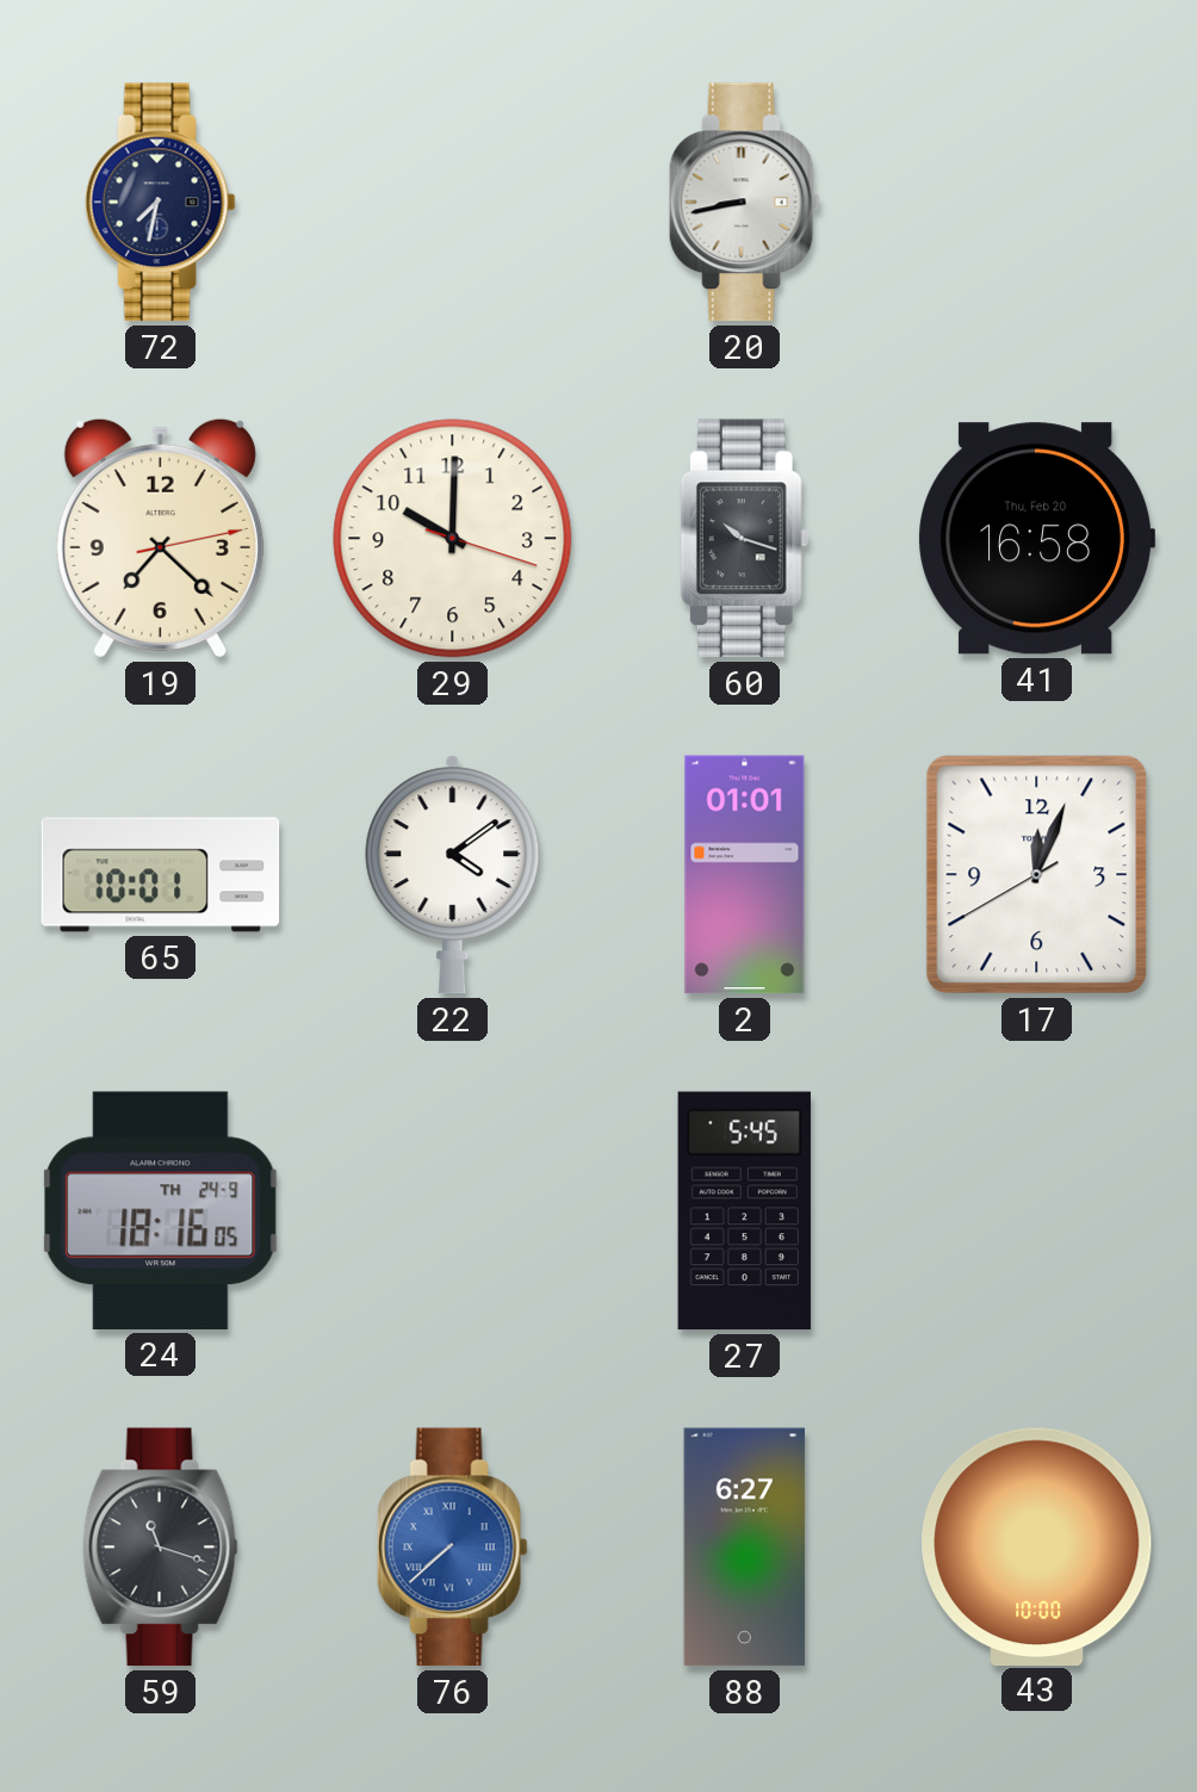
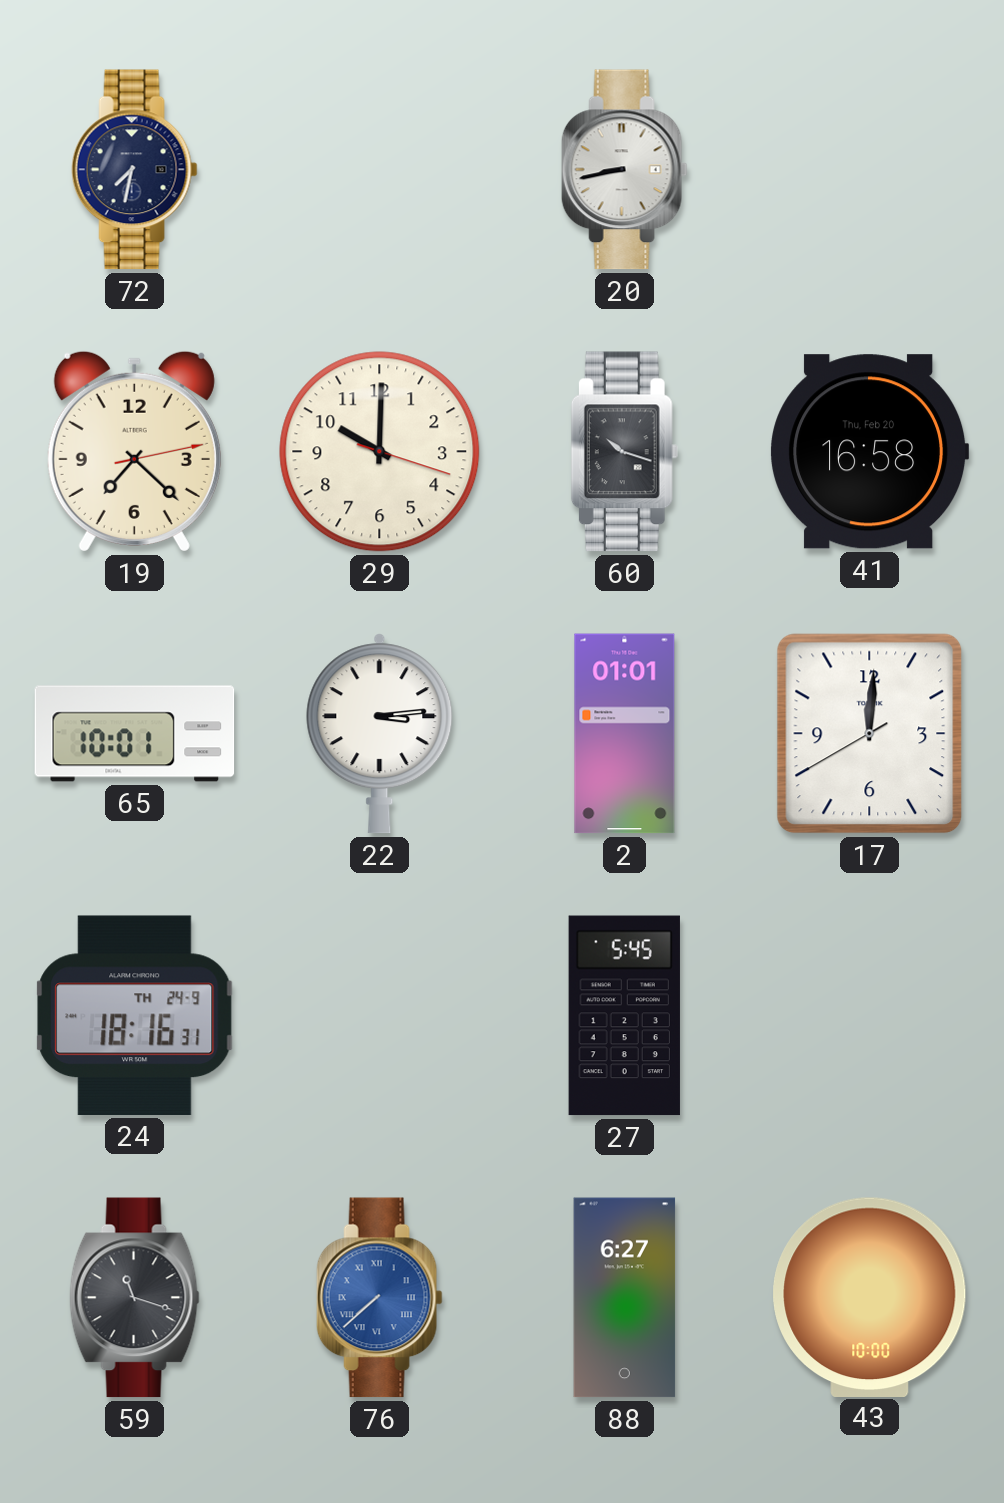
22: 4:09 -> 3:14 (380, 734)
17: 12:03 -> 12:00 (870, 734)
24: 18:16:05 -> 18:16:31 (135, 1015)
